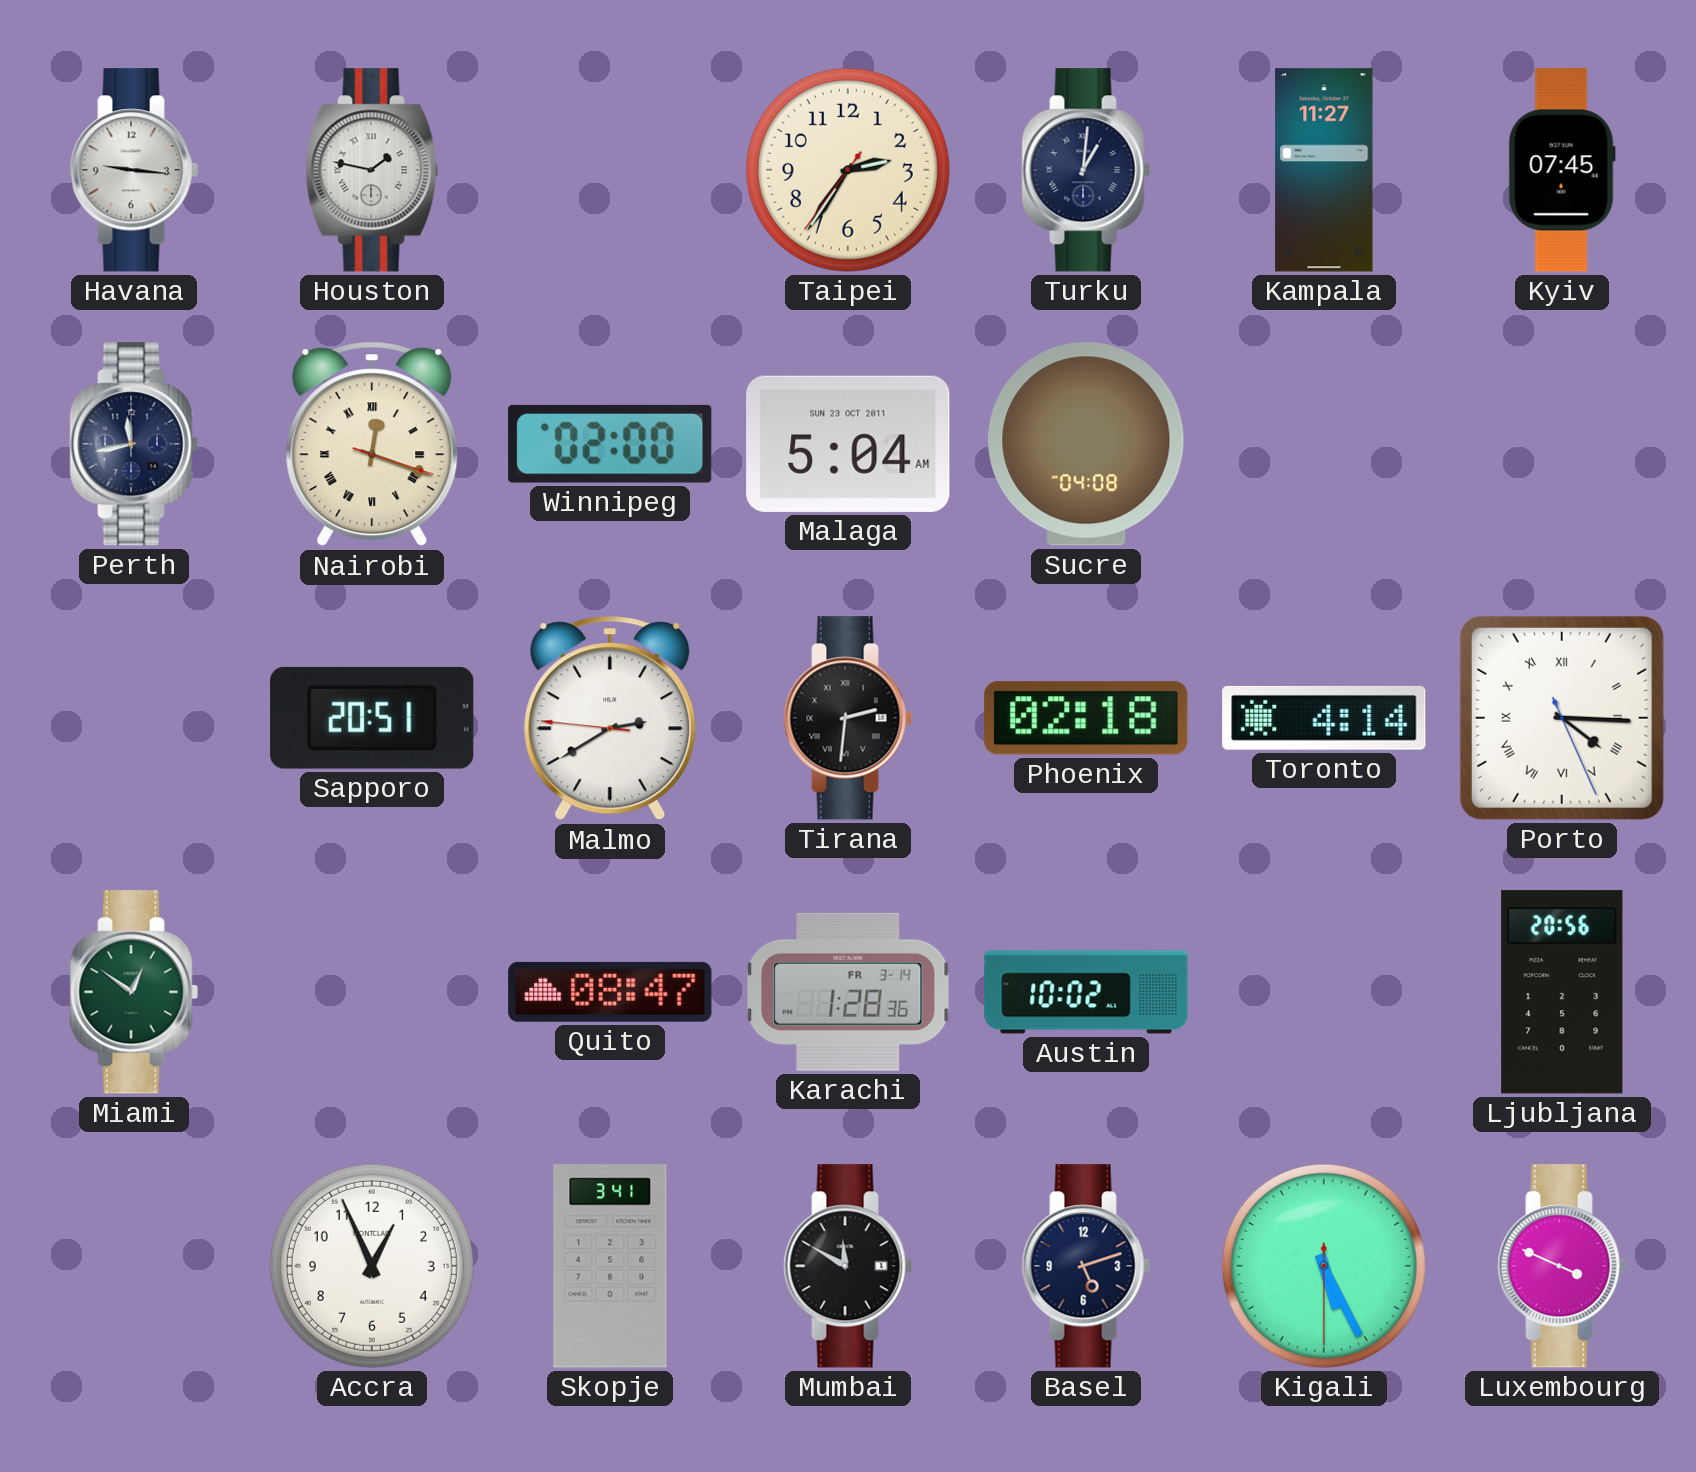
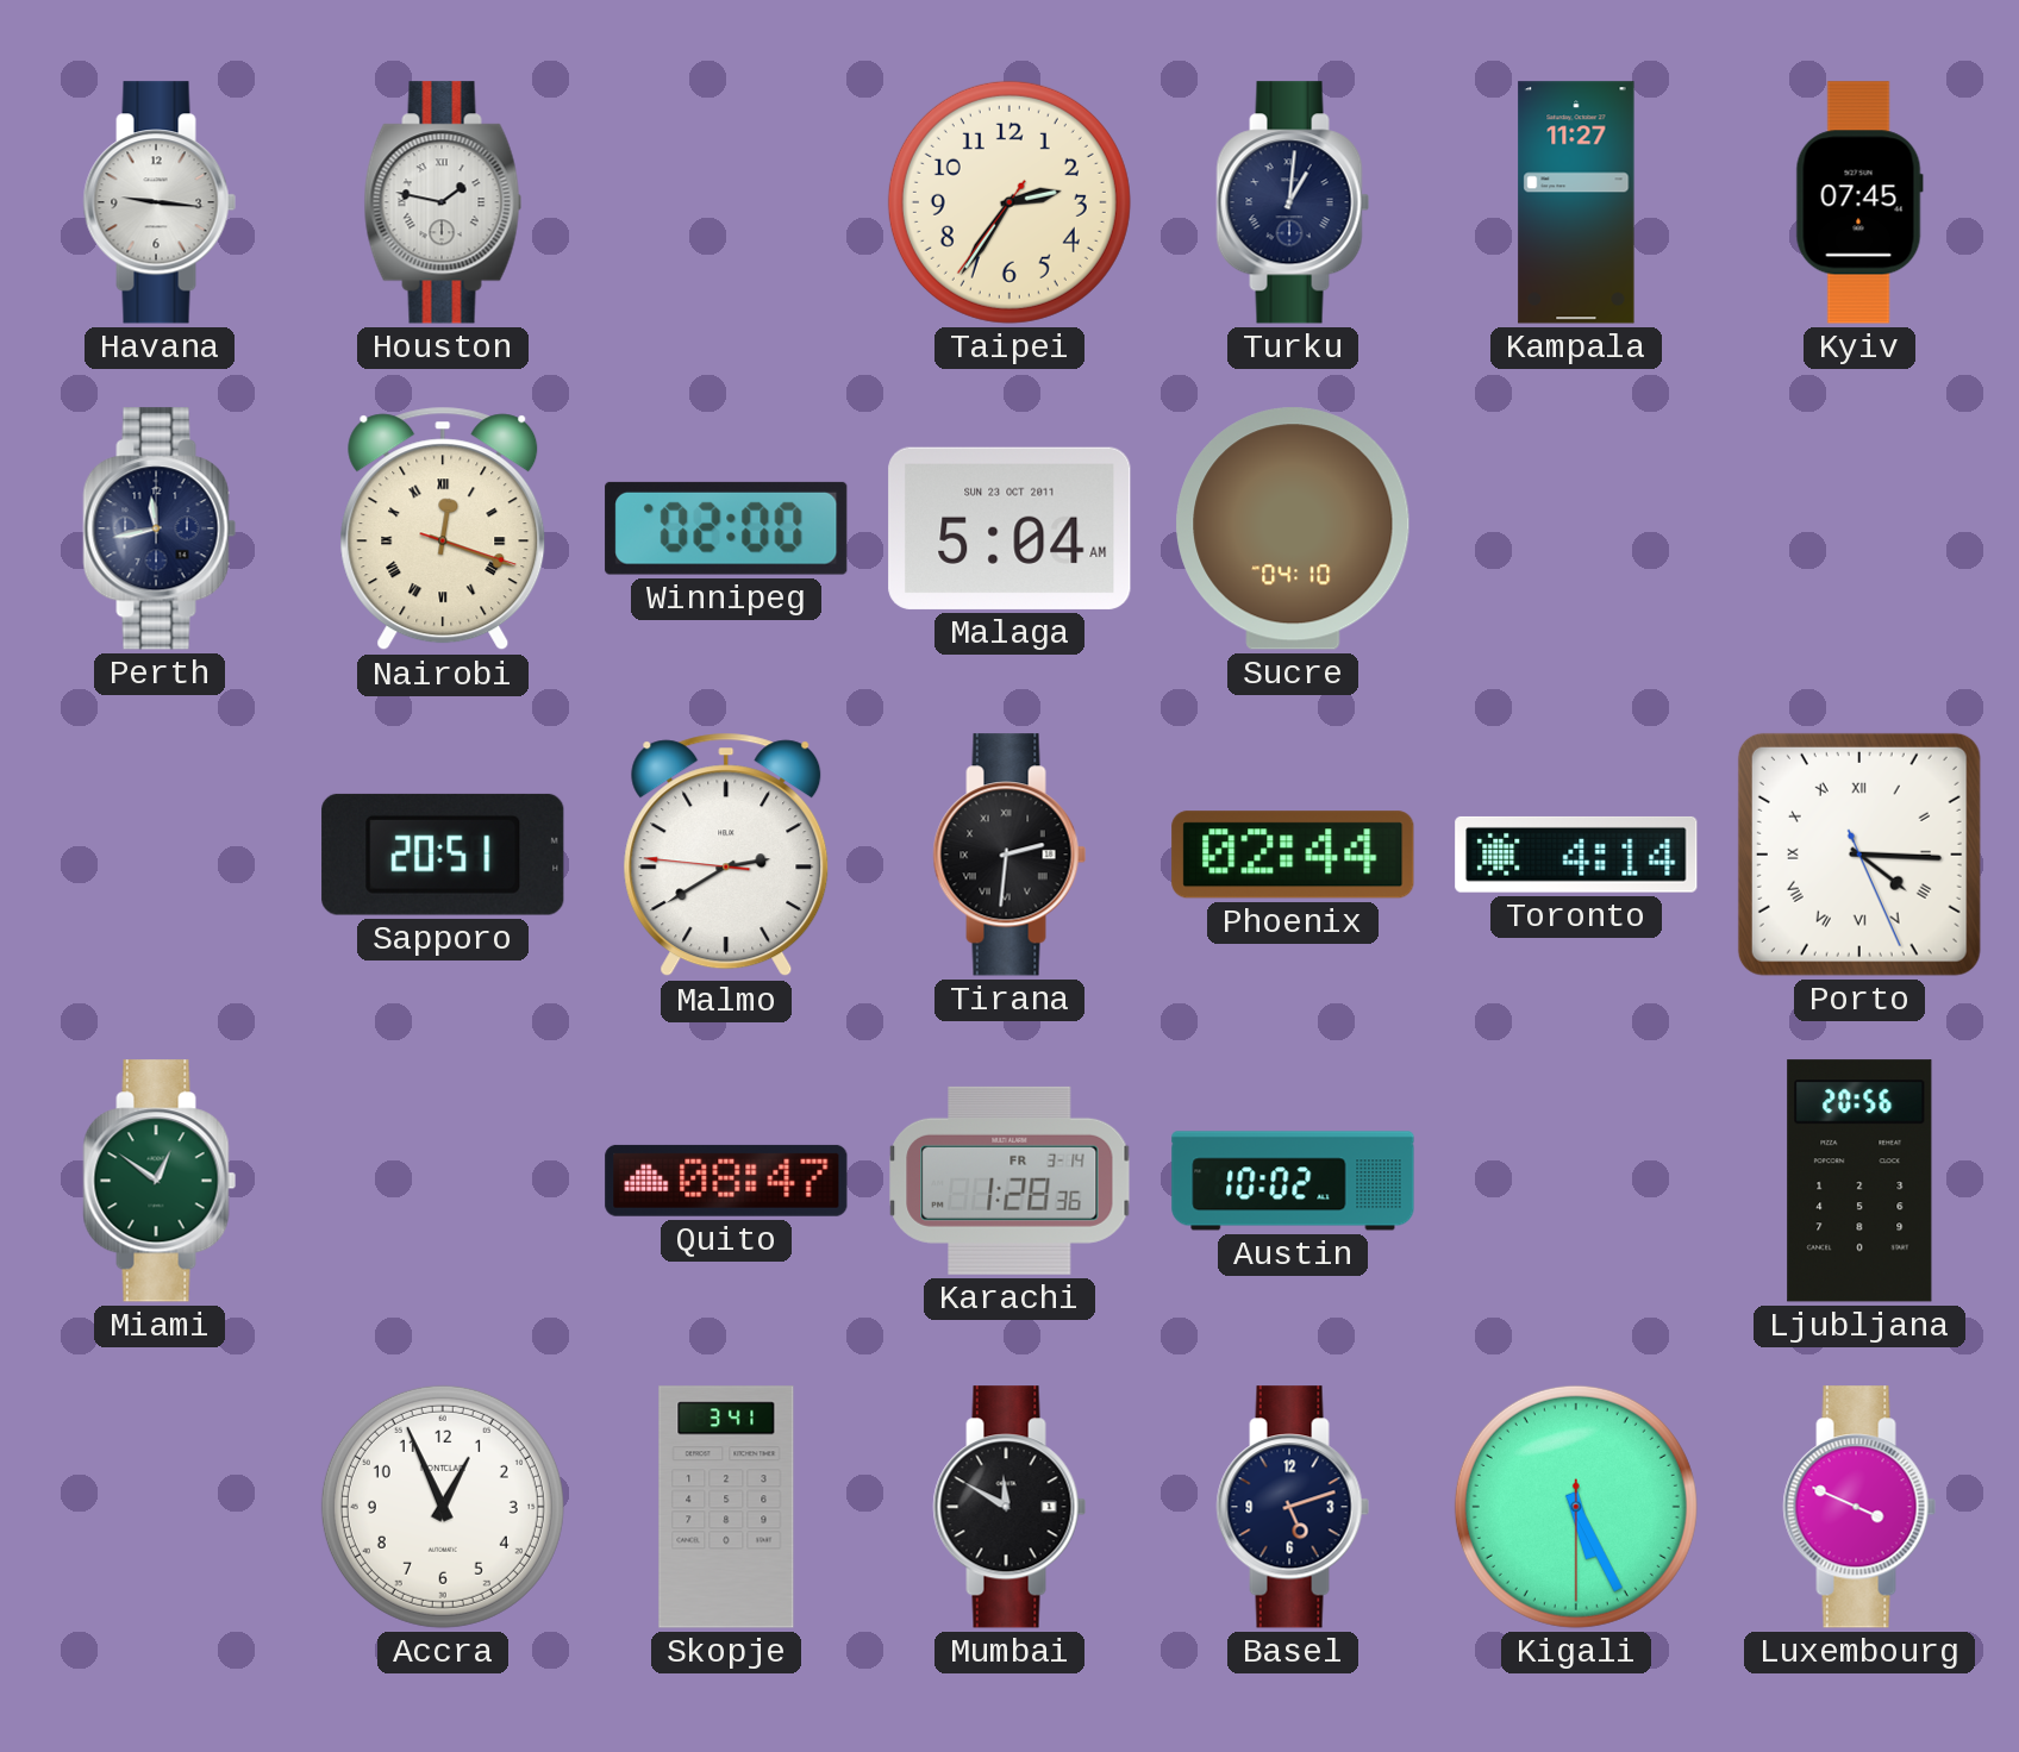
Sucre: 04:08 -> 04:10 (1293, 528)
Phoenix: 02:18 -> 02:44 (1293, 855)
